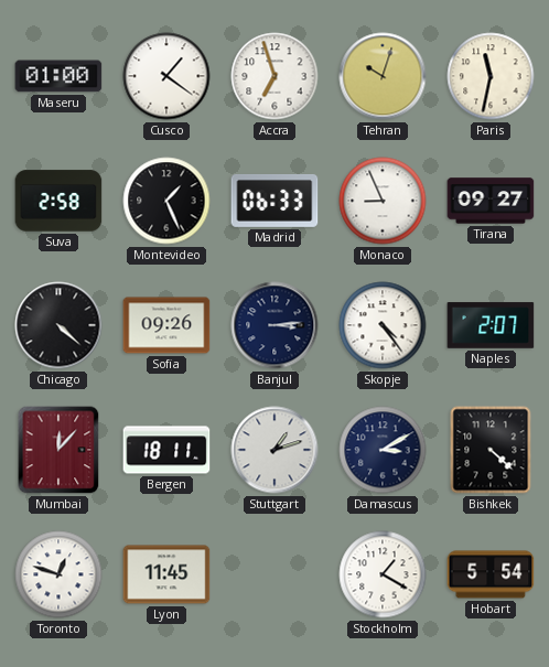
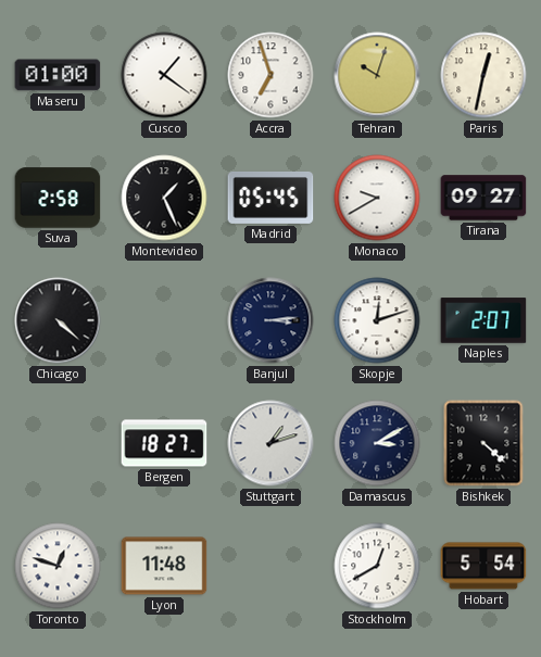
Paris: 11:32 -> 12:32 (483, 75)
Madrid: 06:33 -> 05:45 (270, 198)
Monaco: 8:56 -> 9:40 (377, 198)
Sofia: 09:26 -> none (166, 325)
Skopje: 4:24 -> 12:12 (377, 320)
Mumbai: 12:07 -> none (58, 450)
Bergen: 18:11 -> 18:27 (164, 443)
Lyon: 11:45 -> 11:48 (164, 566)
Stockholm: 1:20 -> 12:40 (377, 566)
